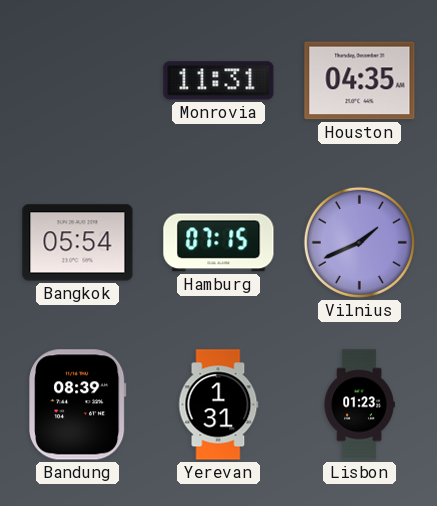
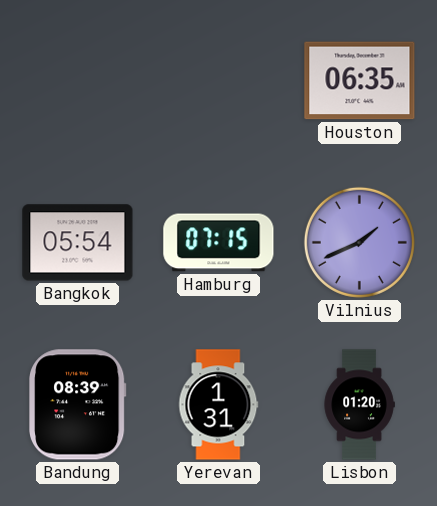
Monrovia: 11:31 -> none (219, 81)
Houston: 04:35 -> 06:35 (360, 81)
Lisbon: 01:23 -> 01:20 (359, 405)
